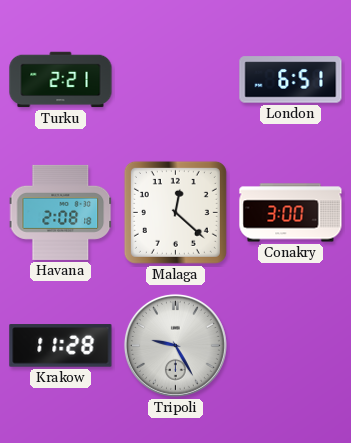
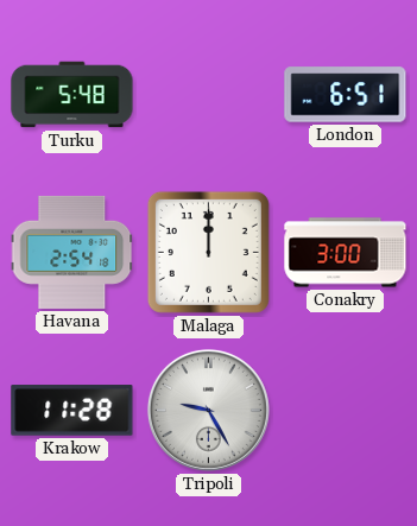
Turku: 2:21 -> 5:48 (72, 95)
Havana: 2:08 -> 2:54 (72, 252)
Malaga: 12:22 -> 12:00 (208, 252)
